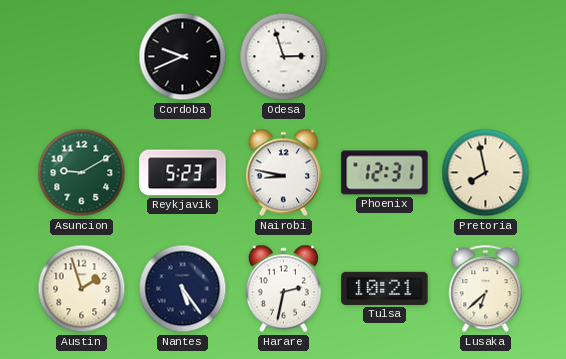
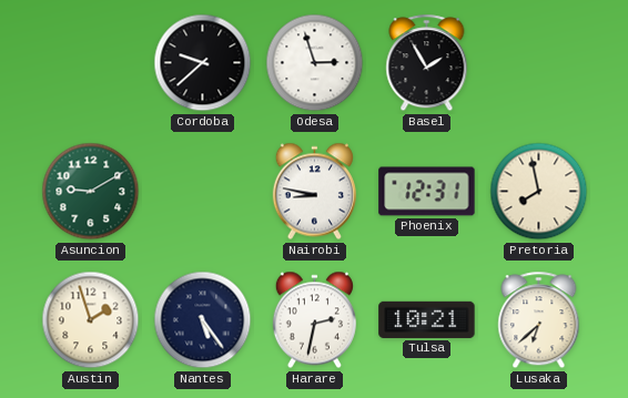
Cordoba: 9:41 -> 9:38 (203, 63)
Basel: none -> 1:55 (427, 63)
Reykjavik: 5:23 -> none (183, 173)
